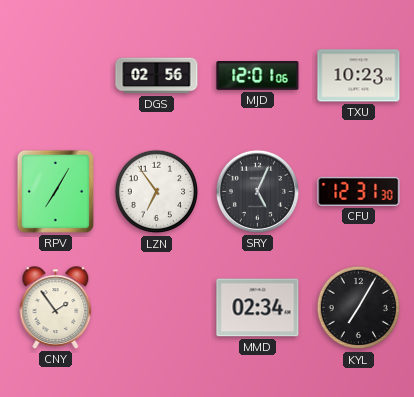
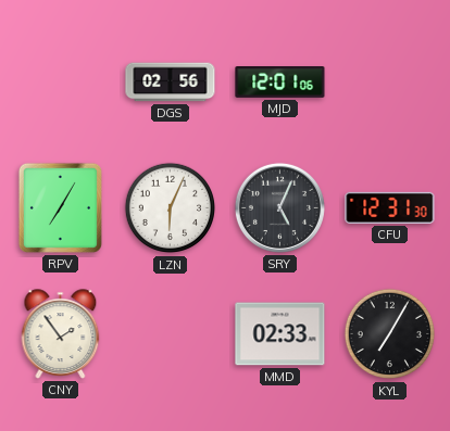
TXU: 10:23 -> none (359, 76)
LZN: 6:54 -> 6:04 (171, 208)
MMD: 02:34 -> 02:33 (280, 334)
